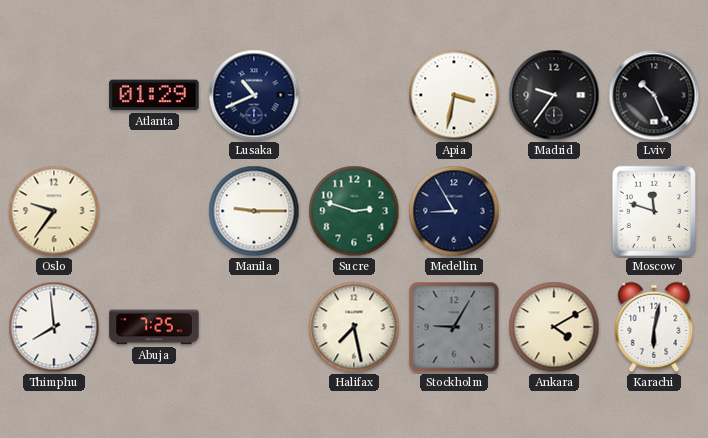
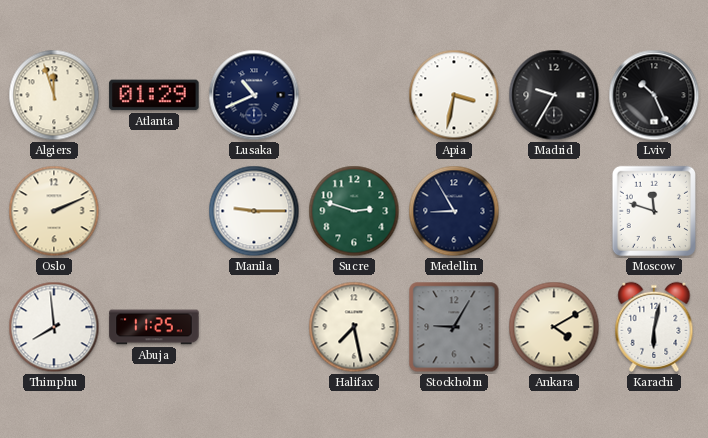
Algiers: none -> 11:57 (54, 95)
Madrid: 9:36 -> 9:35 (554, 95)
Oslo: 9:36 -> 2:11 (54, 211)
Abuja: 7:25 -> 11:25 (154, 327)
